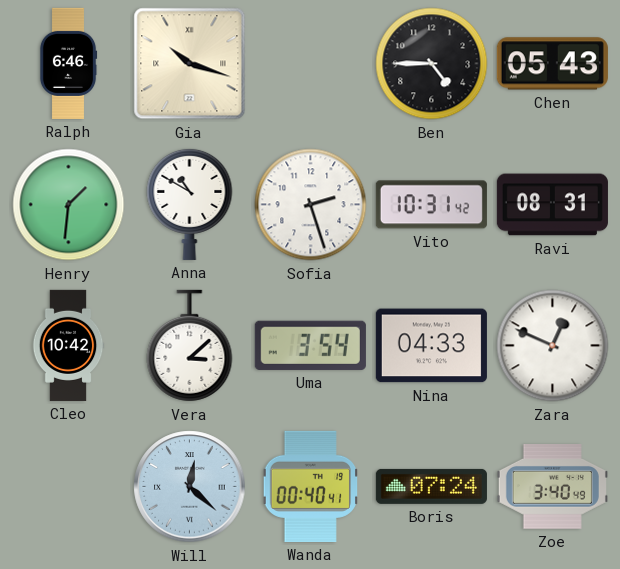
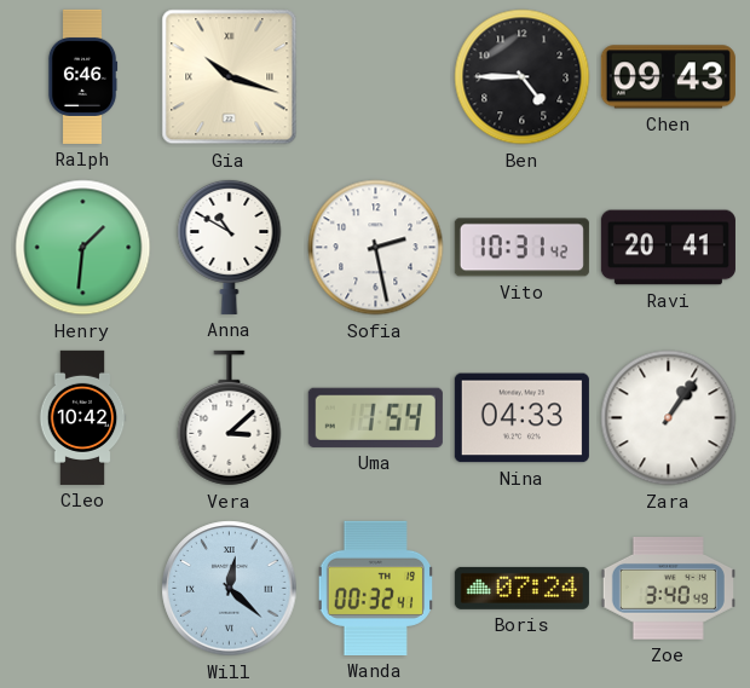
Chen: 05:43 -> 09:43 (668, 77)
Sofia: 2:27 -> 2:28 (376, 248)
Ravi: 08:31 -> 20:41 (668, 248)
Uma: 3:54 -> 1:54 (375, 417)
Zara: 12:49 -> 1:06 (669, 418)
Wanda: 00:40 -> 00:32 (375, 588)
